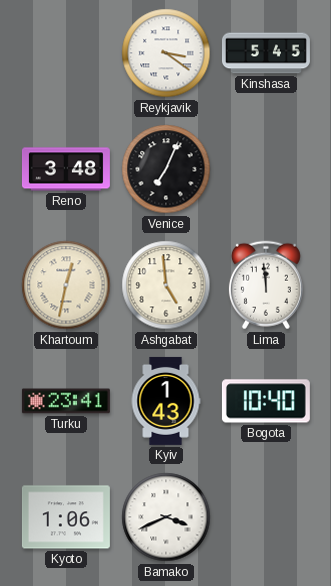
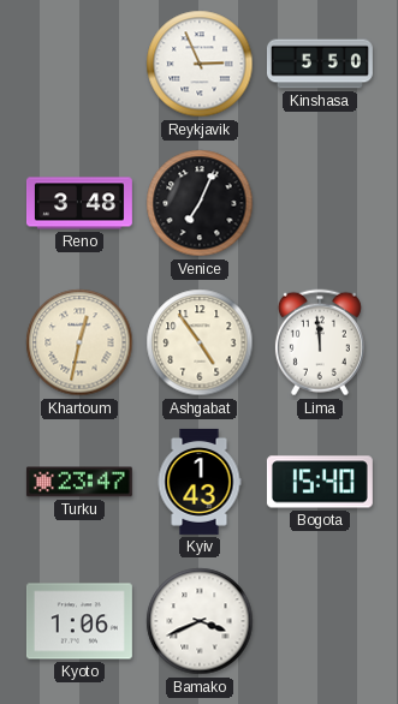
Reykjavik: 3:21 -> 2:56 (200, 64)
Kinshasa: 5:45 -> 5:50 (320, 64)
Ashgabat: 4:59 -> 4:54 (200, 342)
Turku: 23:41 -> 23:47 (79, 482)
Bogota: 10:40 -> 15:40 (320, 482)
